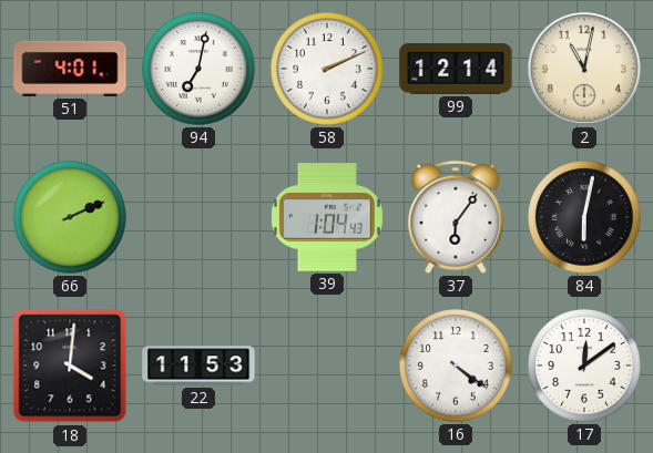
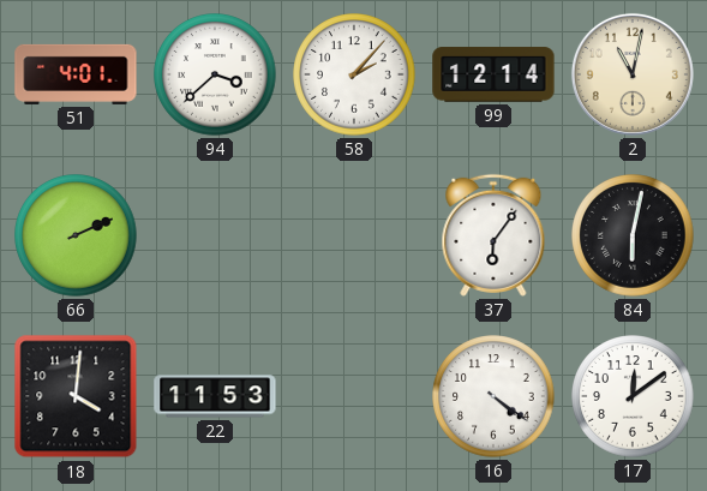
94: 7:02 -> 3:38 (215, 74)
58: 2:11 -> 2:07 (354, 74)
39: 1:04 -> none (327, 217)
